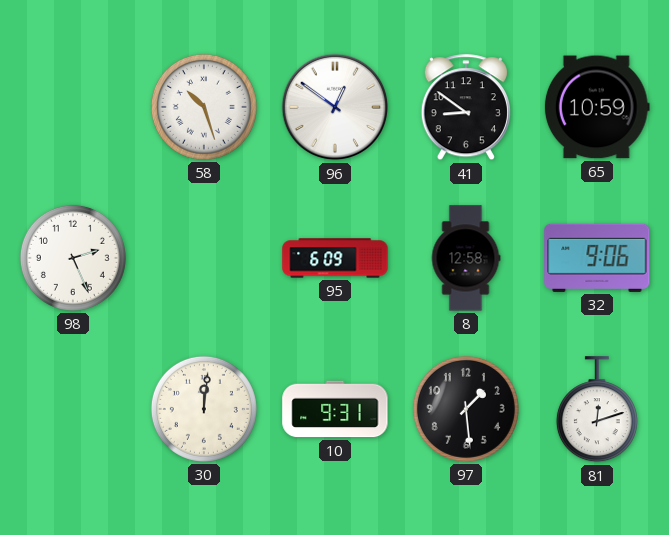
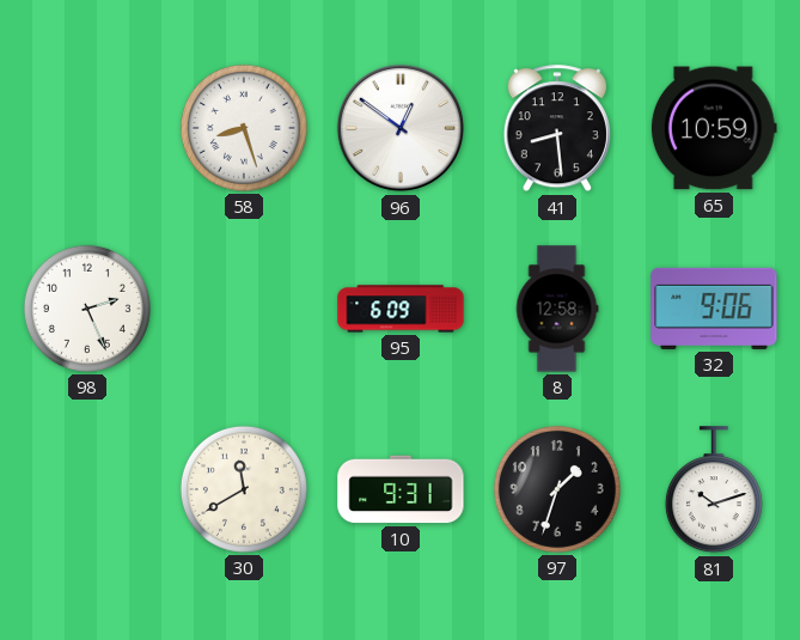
58: 10:27 -> 8:27 (244, 128)
41: 8:51 -> 8:29 (557, 129)
30: 12:01 -> 11:40 (244, 489)
97: 1:29 -> 1:33 (557, 489)
81: 12:12 -> 10:12 (714, 490)
